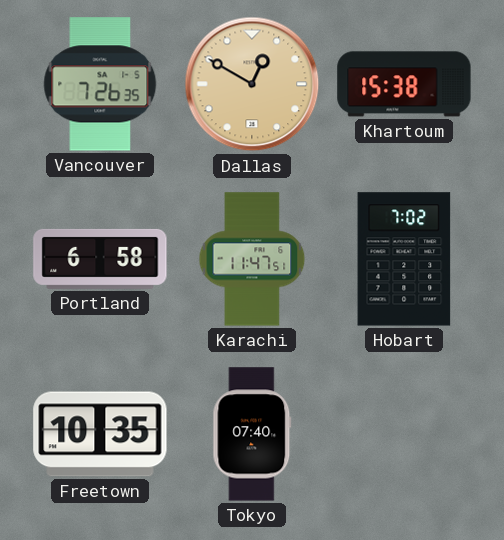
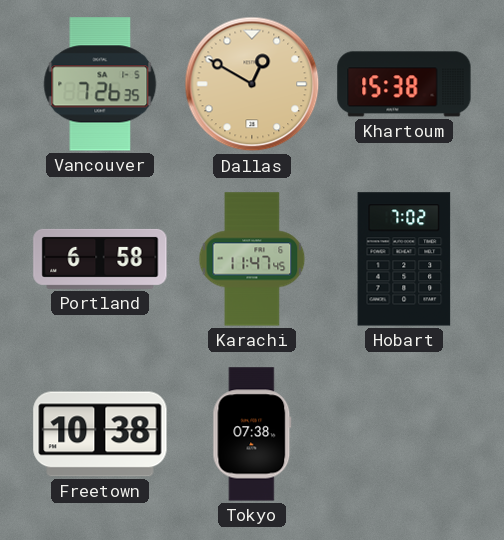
Karachi: 11:47:51 -> 11:47:45 (252, 259)
Freetown: 10:35 -> 10:38 (100, 434)
Tokyo: 07:40 -> 07:38 (252, 434)
